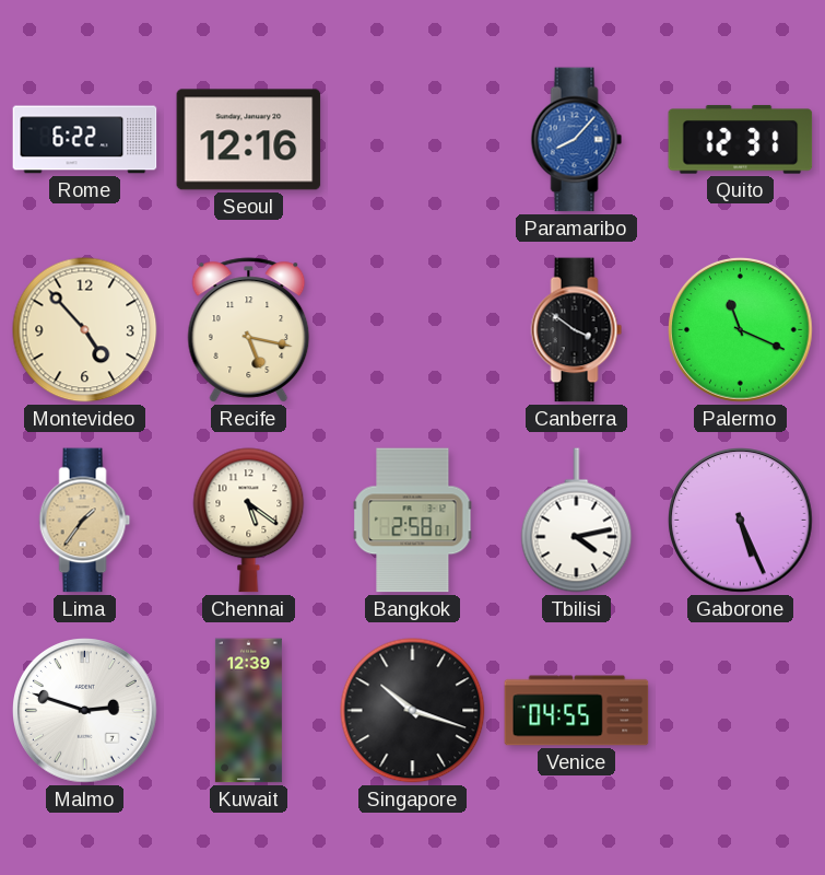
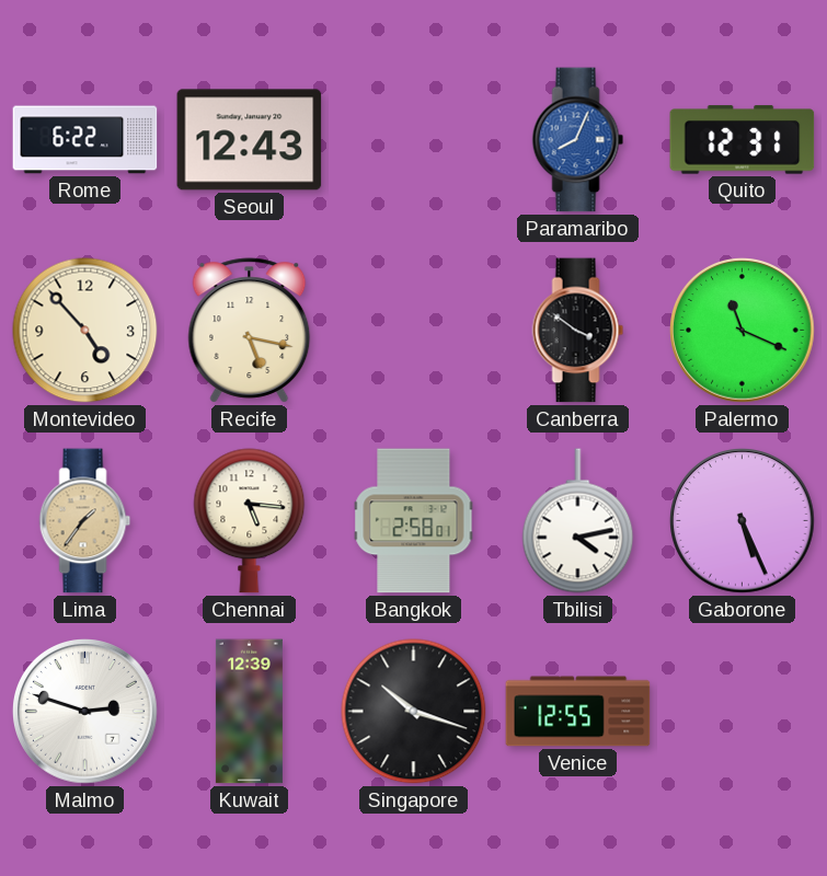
Seoul: 12:16 -> 12:43 (250, 140)
Paramaribo: 8:07 -> 8:04 (578, 140)
Chennai: 5:21 -> 5:16 (250, 521)
Venice: 04:55 -> 12:55 (578, 712)
